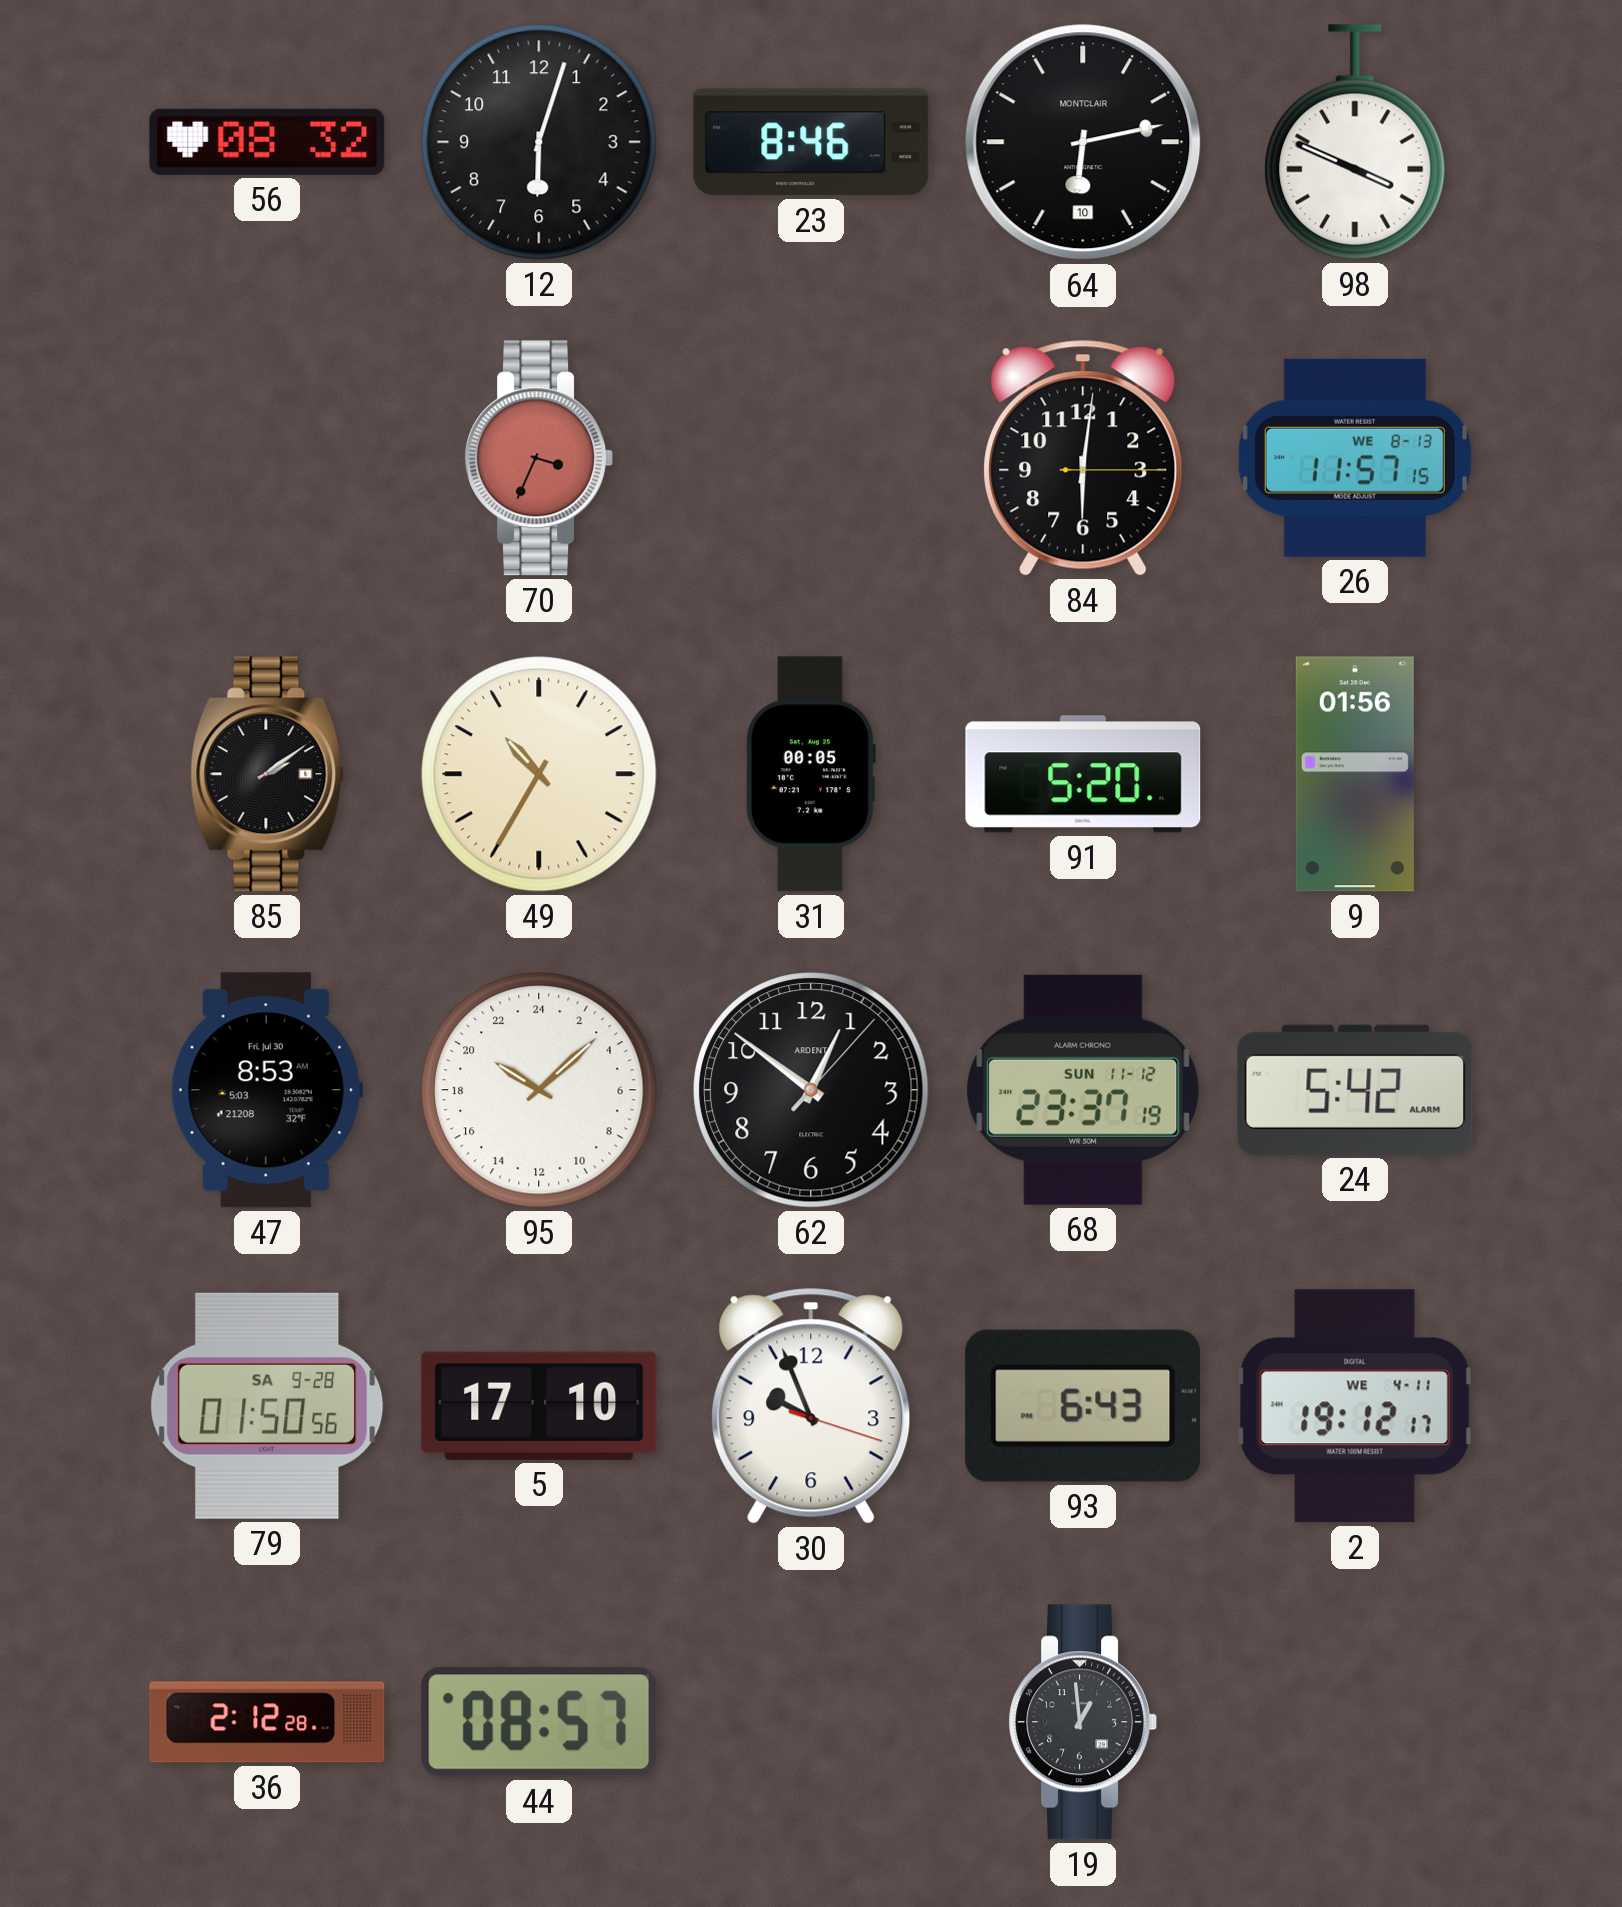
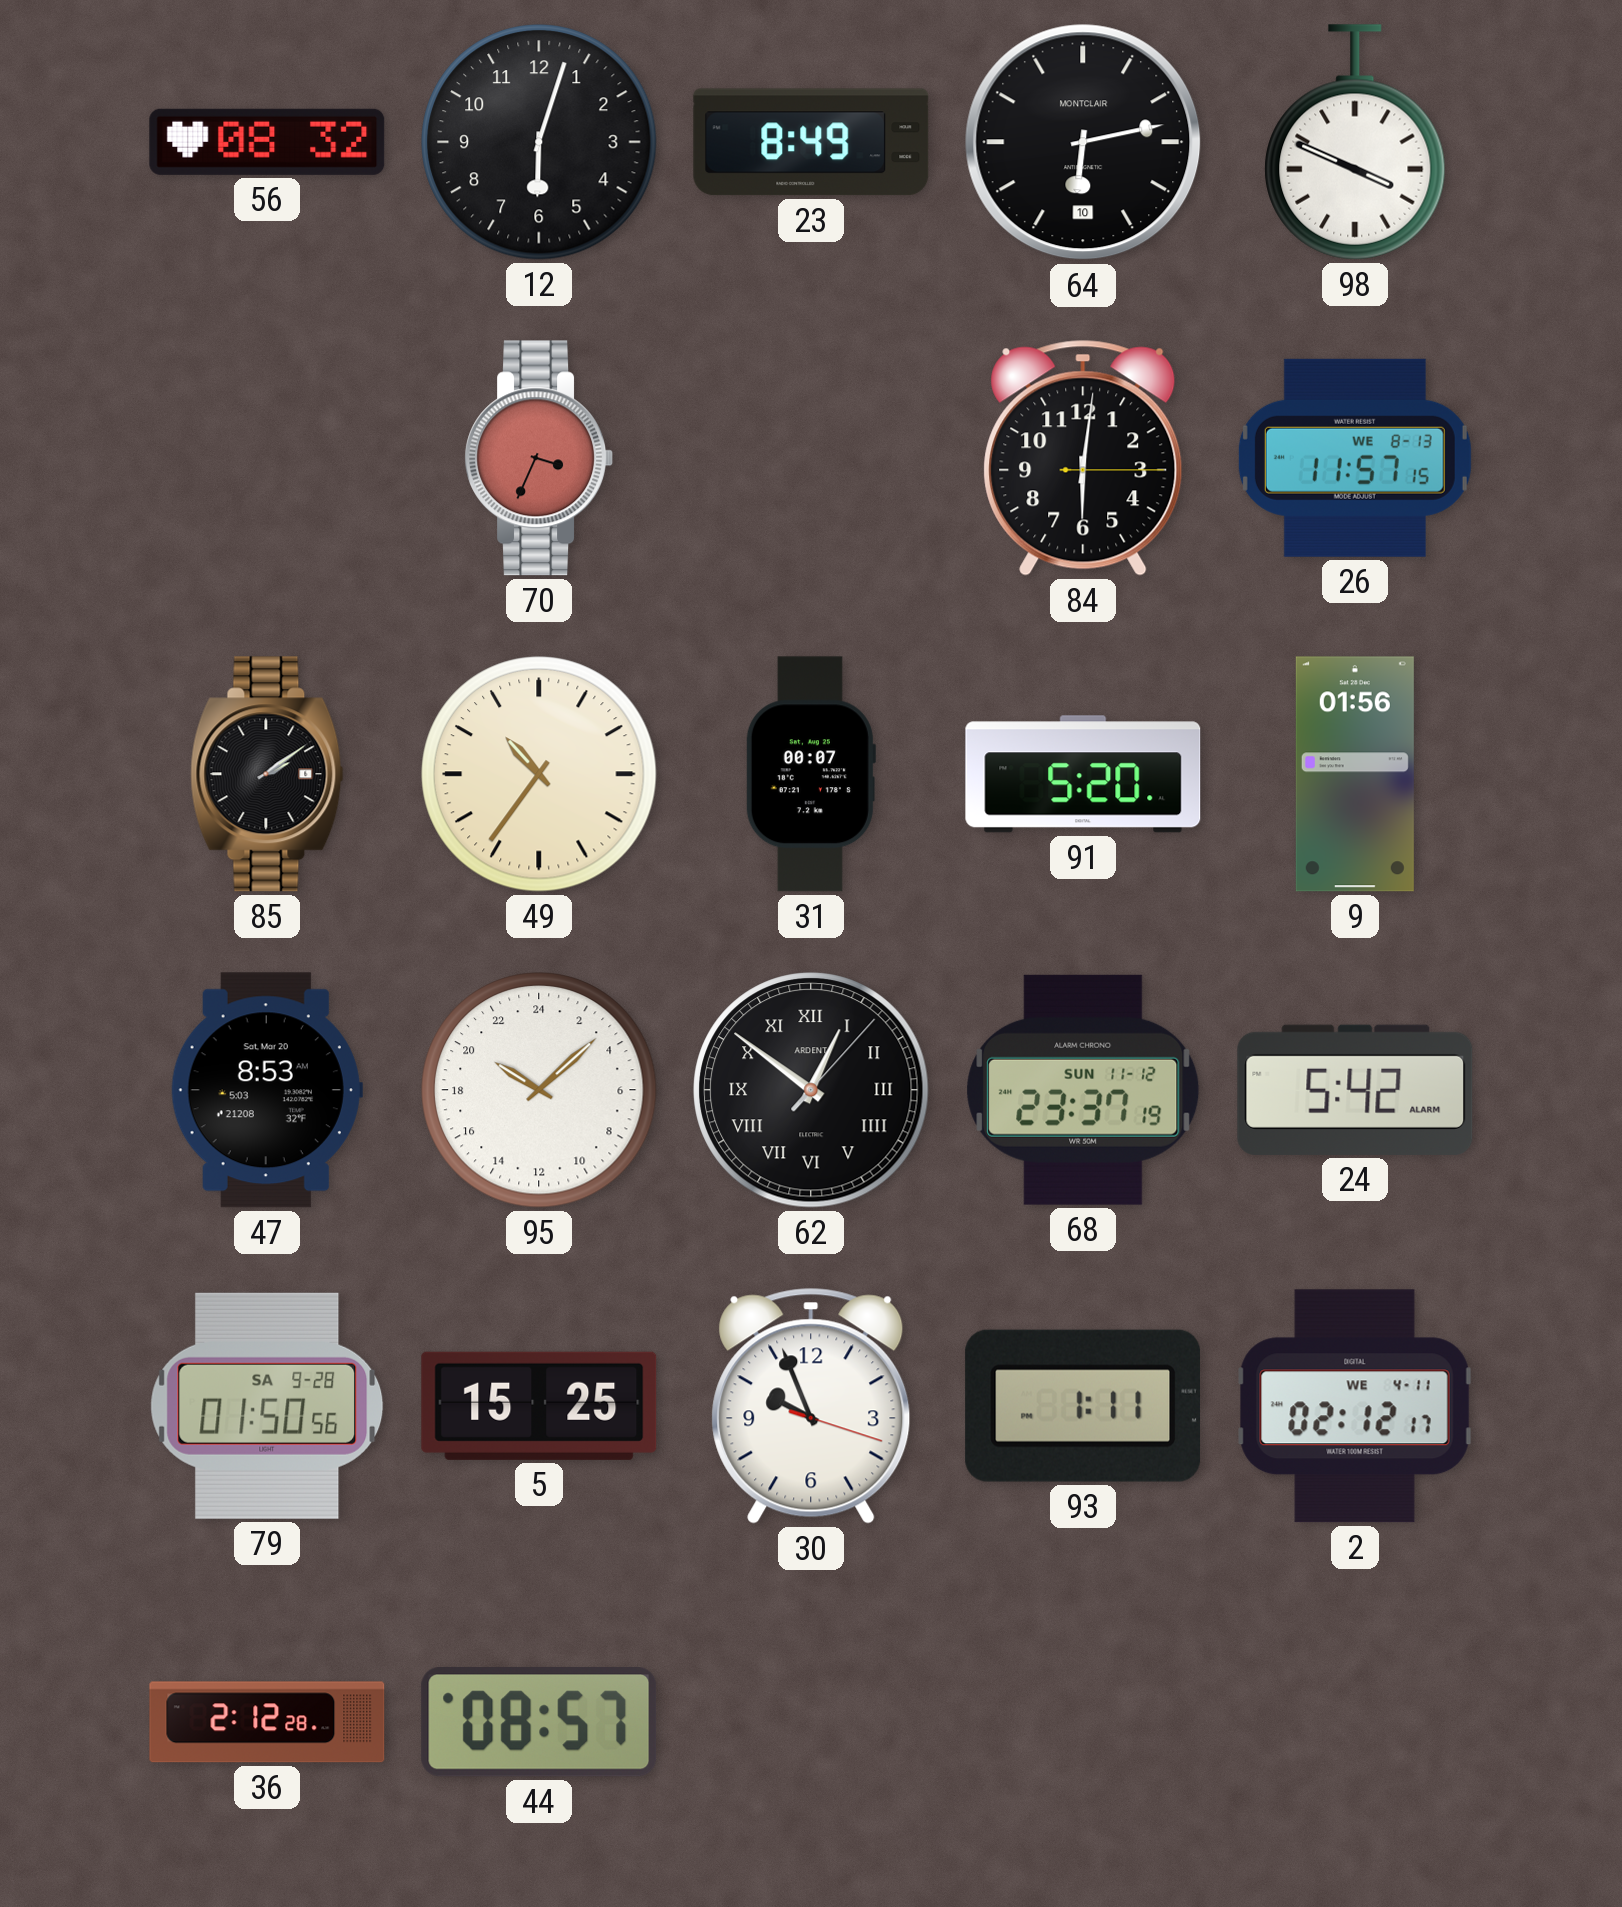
23: 8:46 -> 8:49 (811, 142)
49: 10:35 -> 10:36 (539, 774)
31: 00:05 -> 00:07 (810, 774)
47 date: Fri, Jul 30 -> Sat, Mar 20 (267, 1090)
62 numerals: Arabic -> Roman (811, 1090)
5: 17:10 -> 15:25 (539, 1406)
93: 6:43 -> 1:11 (1082, 1406)
2: 19:12 -> 02:12 (1355, 1406)
19: 12:59 -> none (1082, 1722)
